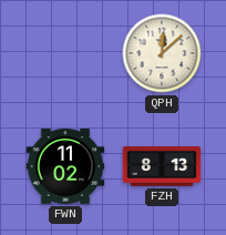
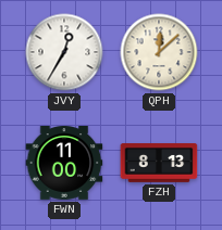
JVY: none -> 12:35 (64, 52)
FWN: 11:02 -> 11:00 (64, 164)
